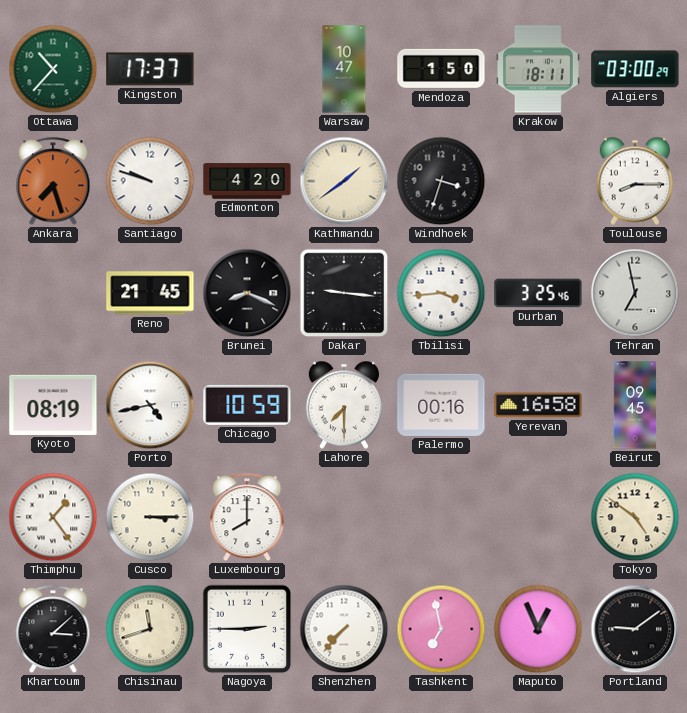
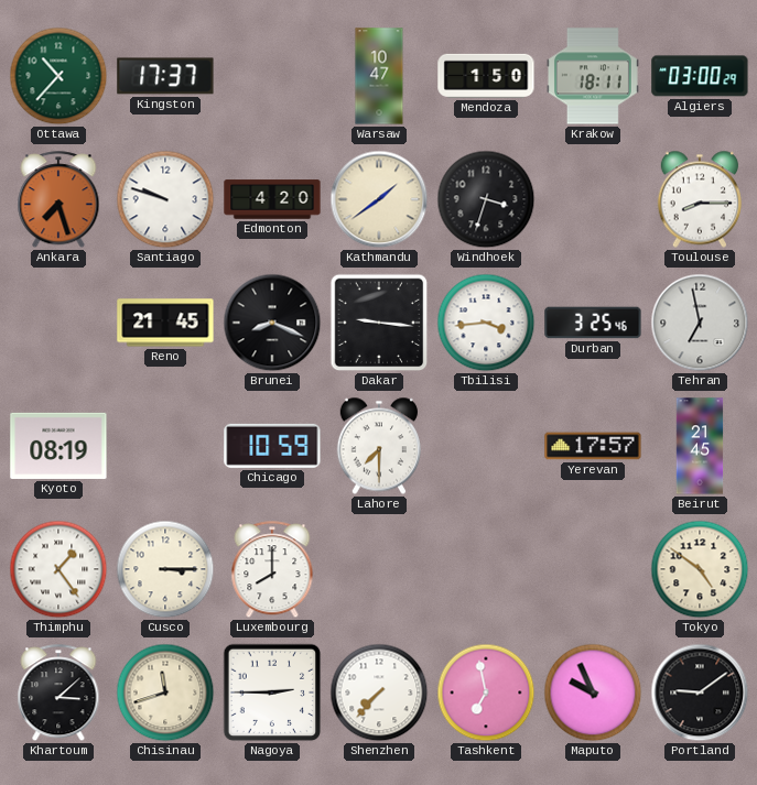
Porto: 4:43 -> none (150, 405)
Palermo: 00:16 -> none (441, 405)
Yerevan: 16:58 -> 17:57 (593, 446)
Beirut: 09:45 -> 21:45 (700, 446)
Maputo: 12:56 -> 9:56 (593, 693)
